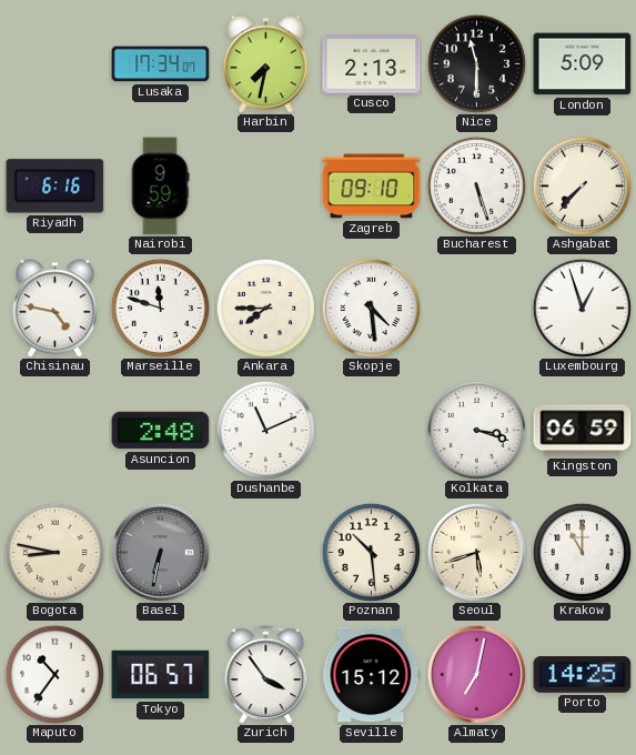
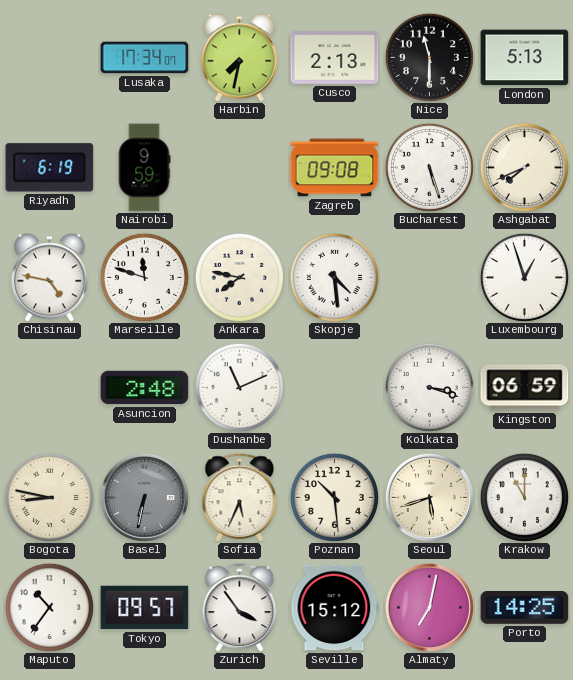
London: 5:09 -> 5:13 (525, 58)
Riyadh: 6:16 -> 6:19 (50, 168)
Zagreb: 09:10 -> 09:08 (335, 168)
Ashgabat: 7:37 -> 7:41 (524, 167)
Ankara: 7:45 -> 7:47 (239, 277)
Sofia: none -> 5:34 (240, 498)
Tokyo: 06:57 -> 09:57 (145, 608)
